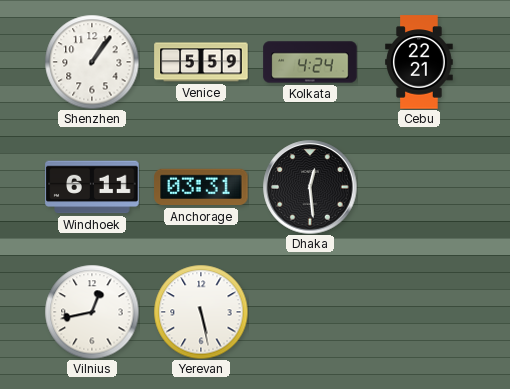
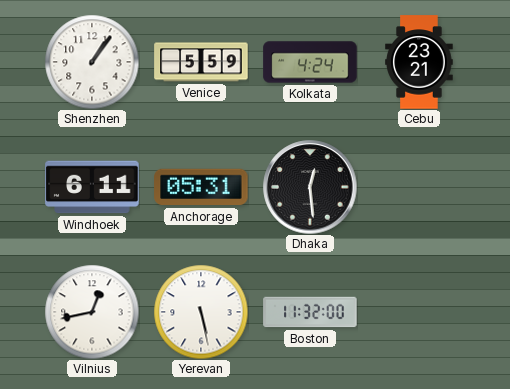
Cebu: 22:21 -> 23:21 (419, 62)
Anchorage: 03:31 -> 05:31 (201, 187)
Boston: none -> 11:32 (310, 312)
